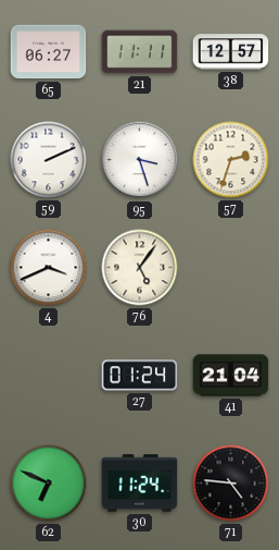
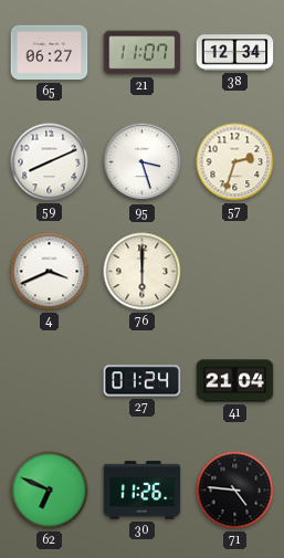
21: 11:11 -> 11:07 (143, 53)
38: 12:57 -> 12:34 (235, 53)
59: 2:11 -> 8:11 (50, 162)
76: 5:06 -> 6:00 (143, 272)
30: 11:24 -> 11:26 (143, 491)
